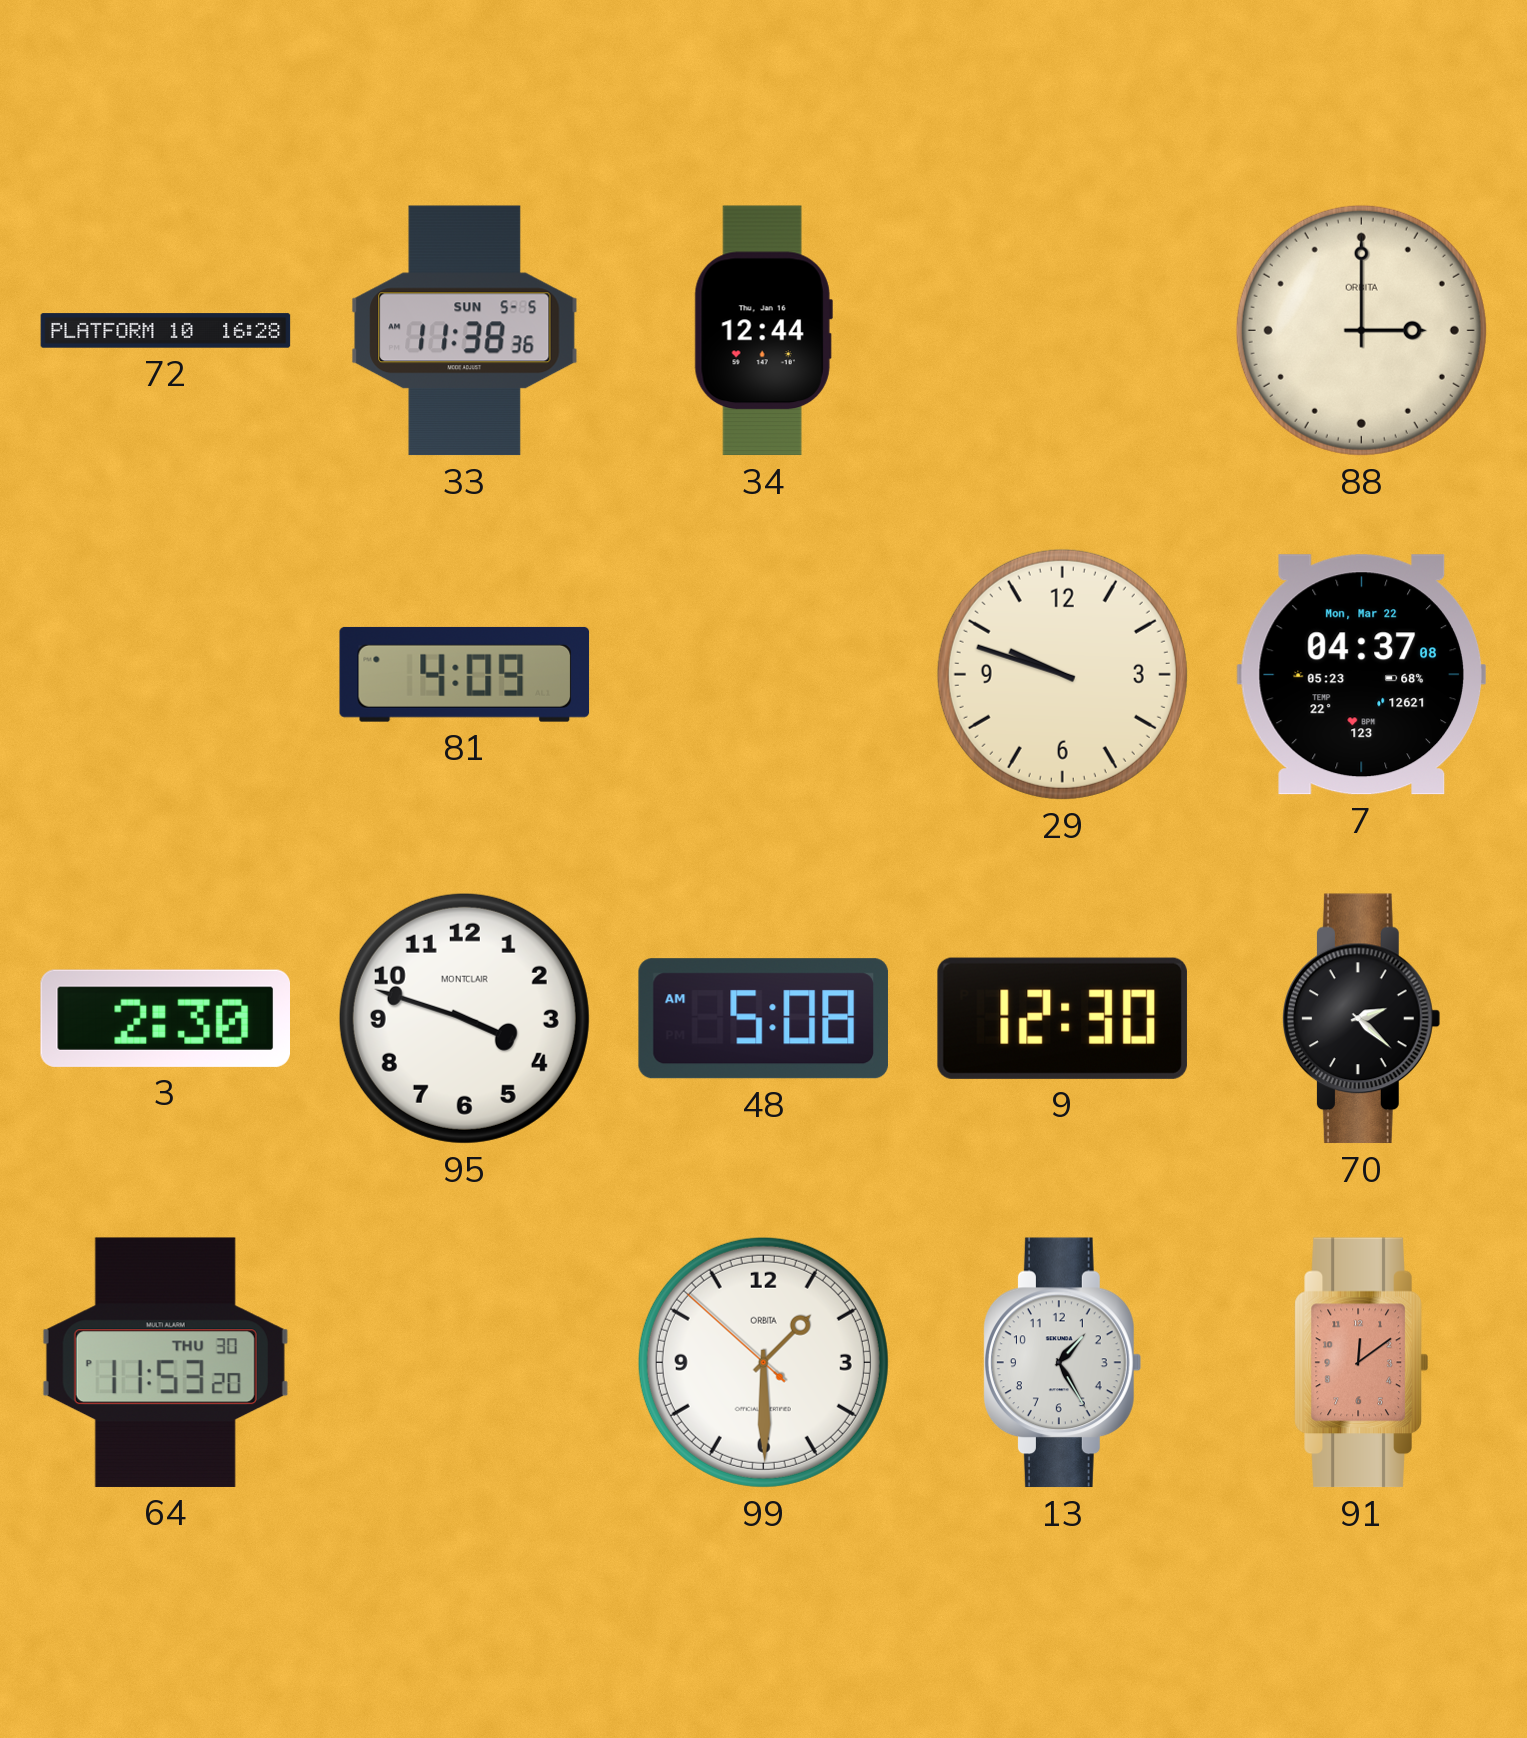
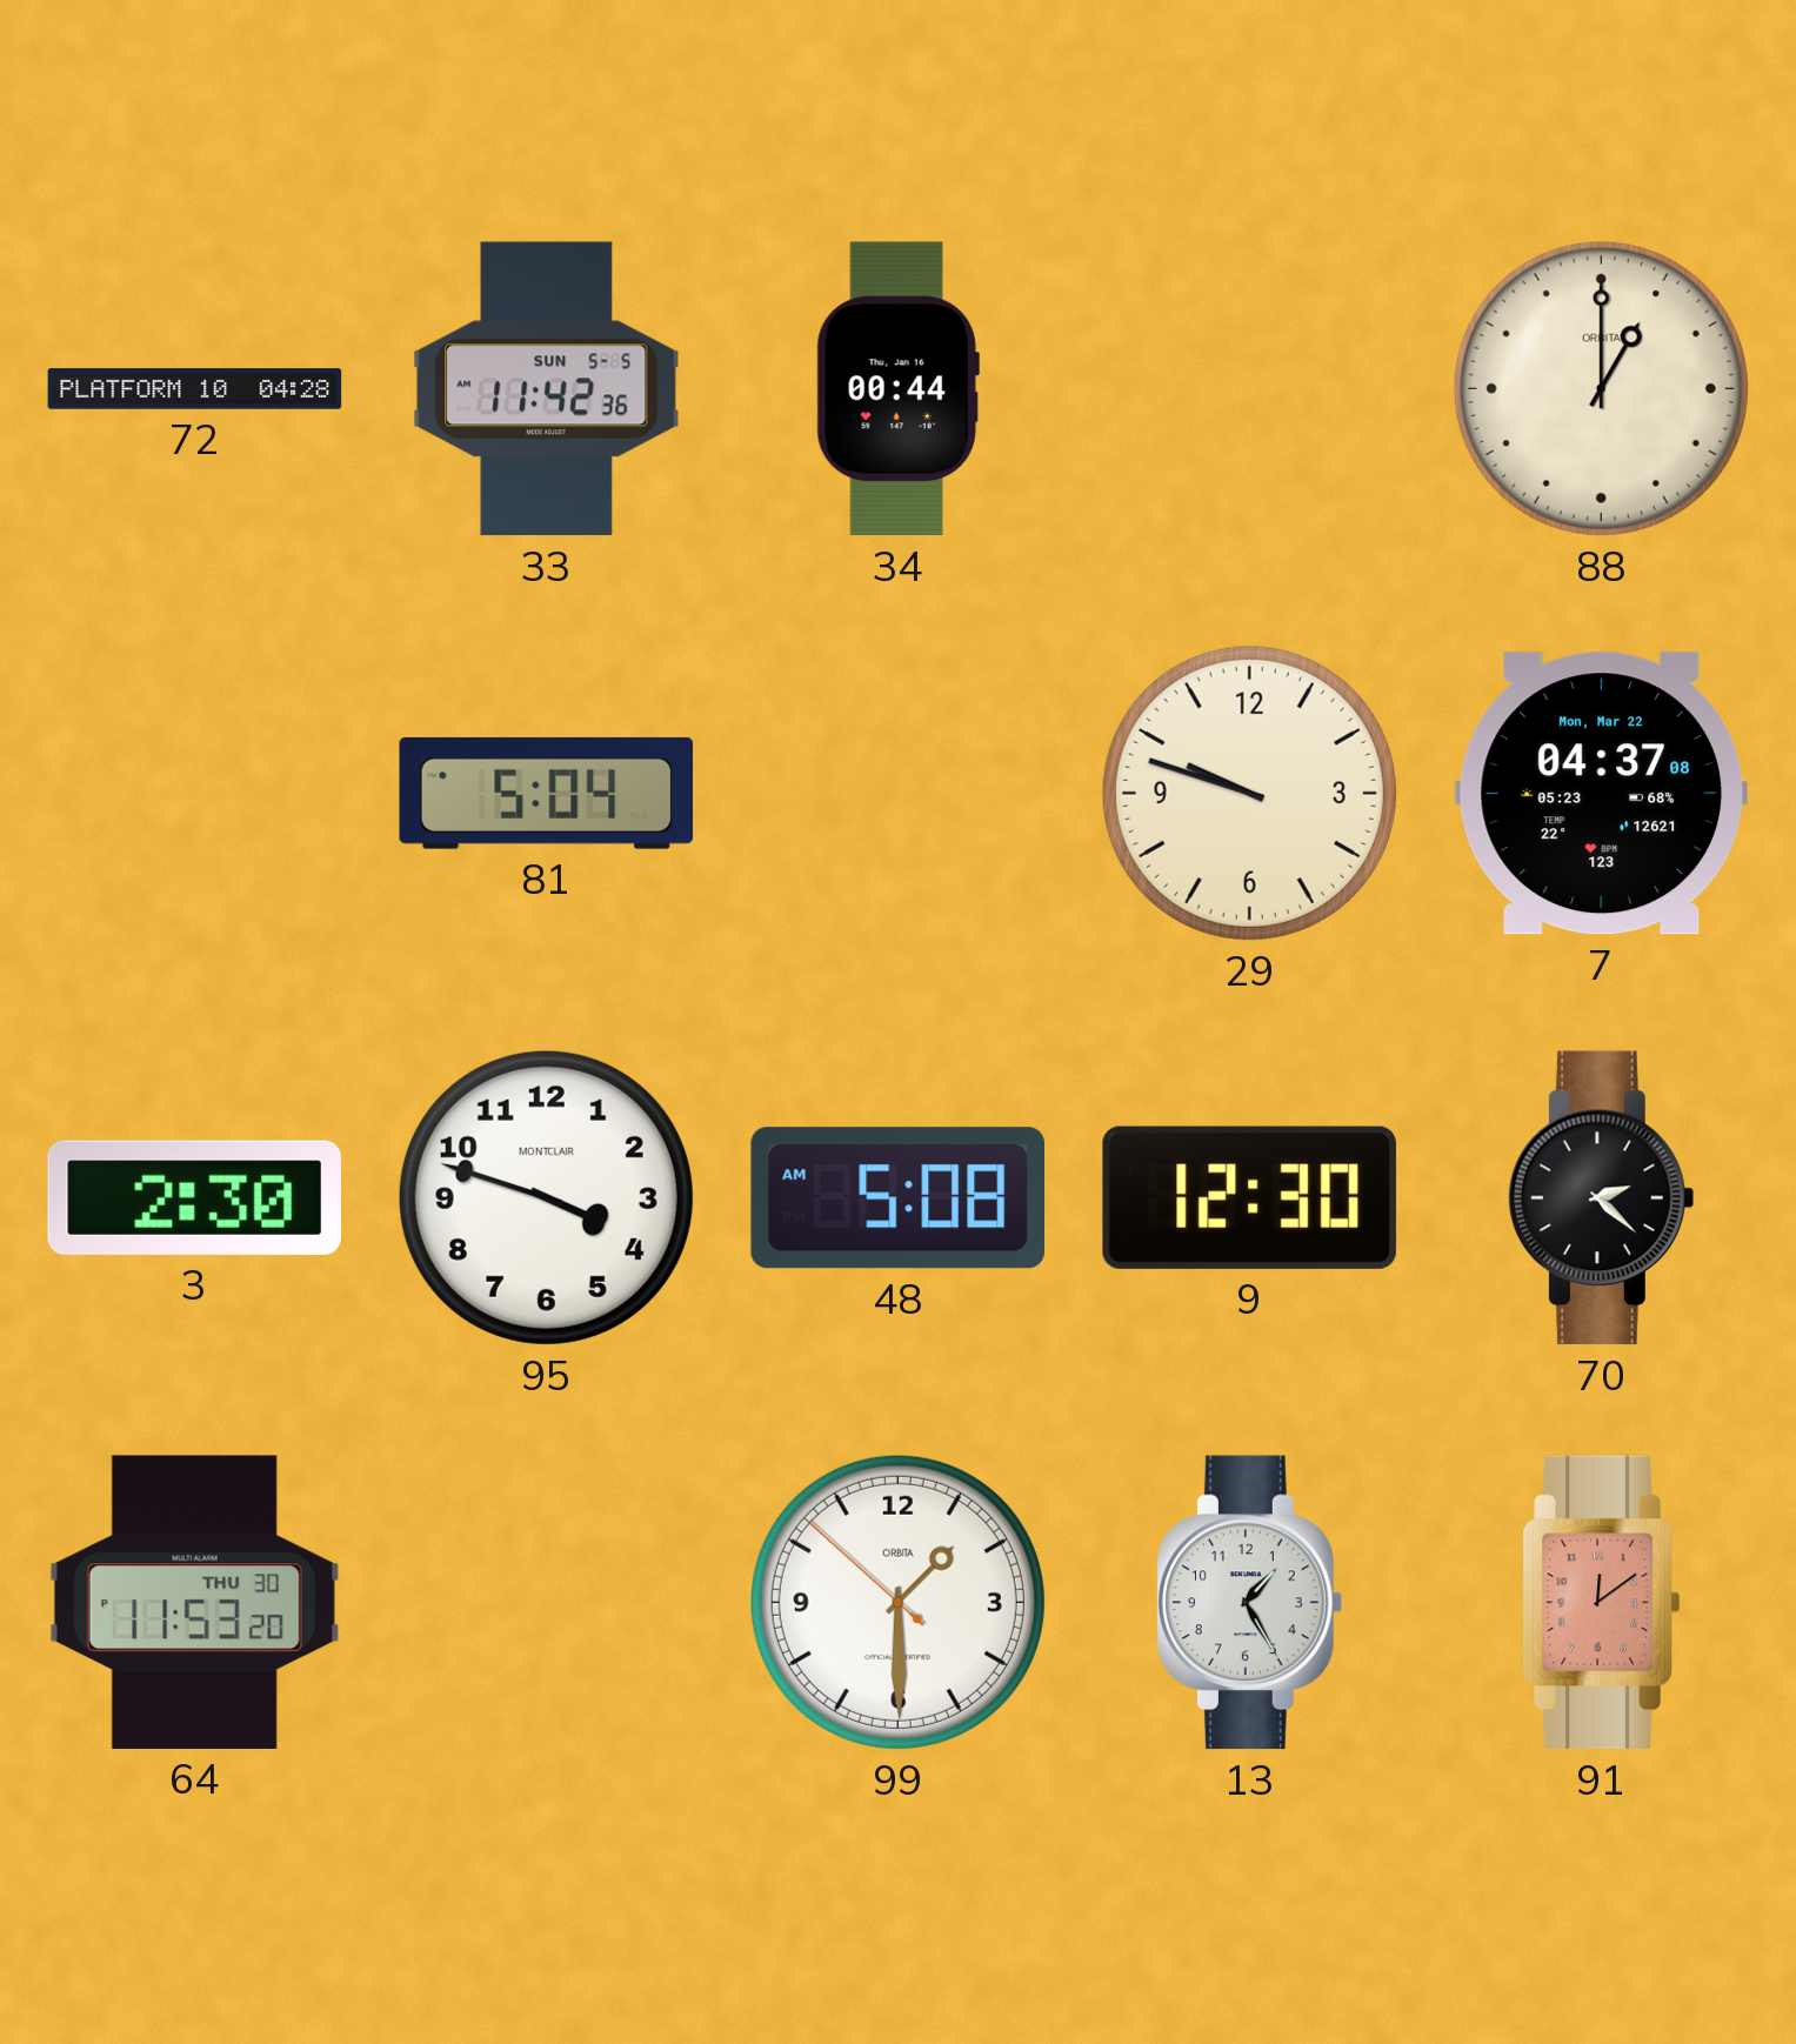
72: 16:28 -> 04:28 (195, 389)
33: 11:38 -> 11:42 (547, 389)
34: 12:44 -> 00:44 (897, 389)
88: 3:00 -> 1:00 (1601, 388)
81: 4:09 -> 5:04 (547, 793)
